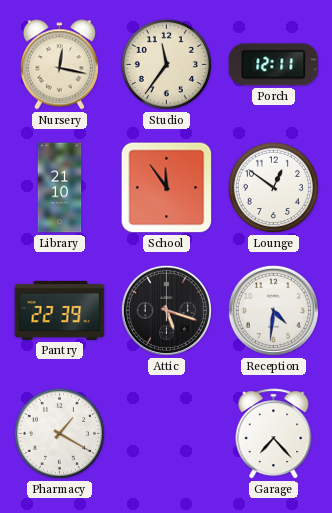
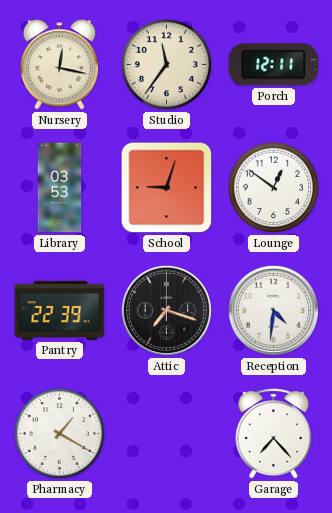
Library: 21:10 -> 03:53 (60, 188)
School: 11:54 -> 9:03 (167, 188)
Attic: 5:18 -> 7:18 (166, 310)
